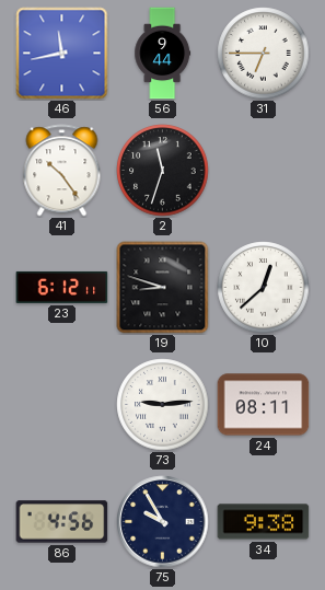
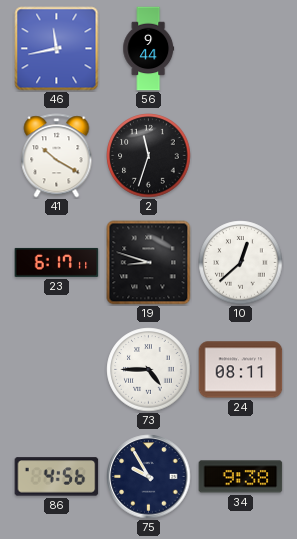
31: 6:45 -> none (264, 54)
41: 10:24 -> 10:20 (57, 156)
23: 6:12 -> 6:17 (57, 262)
73: 9:14 -> 4:45 (149, 370)
